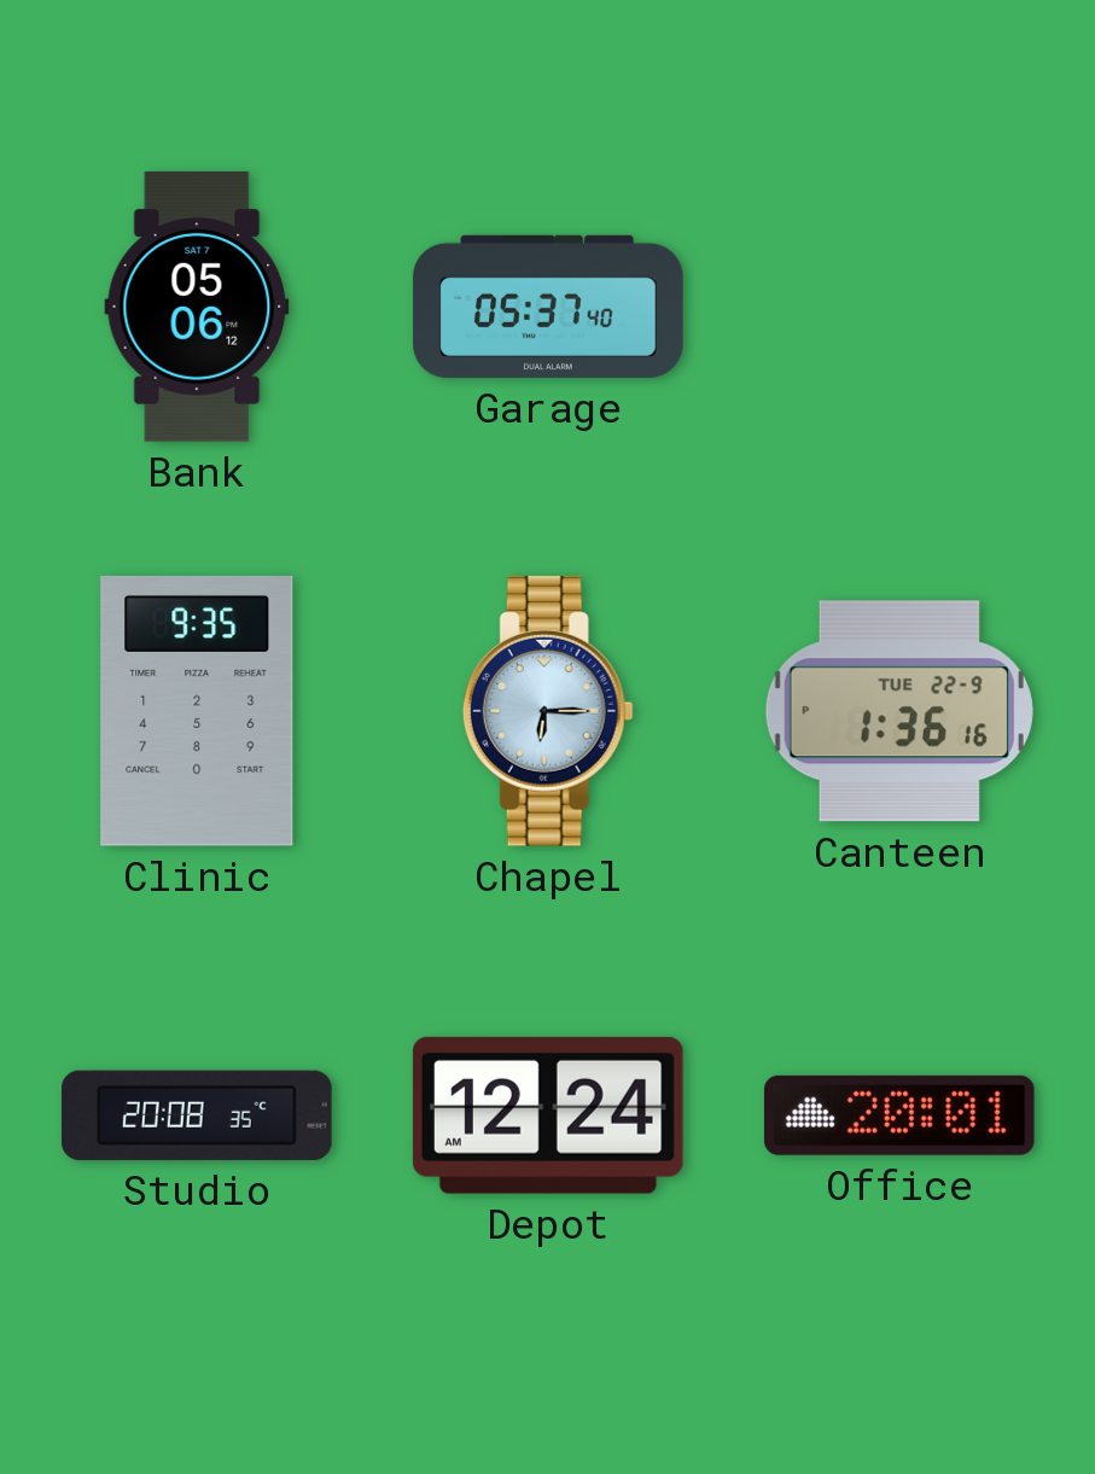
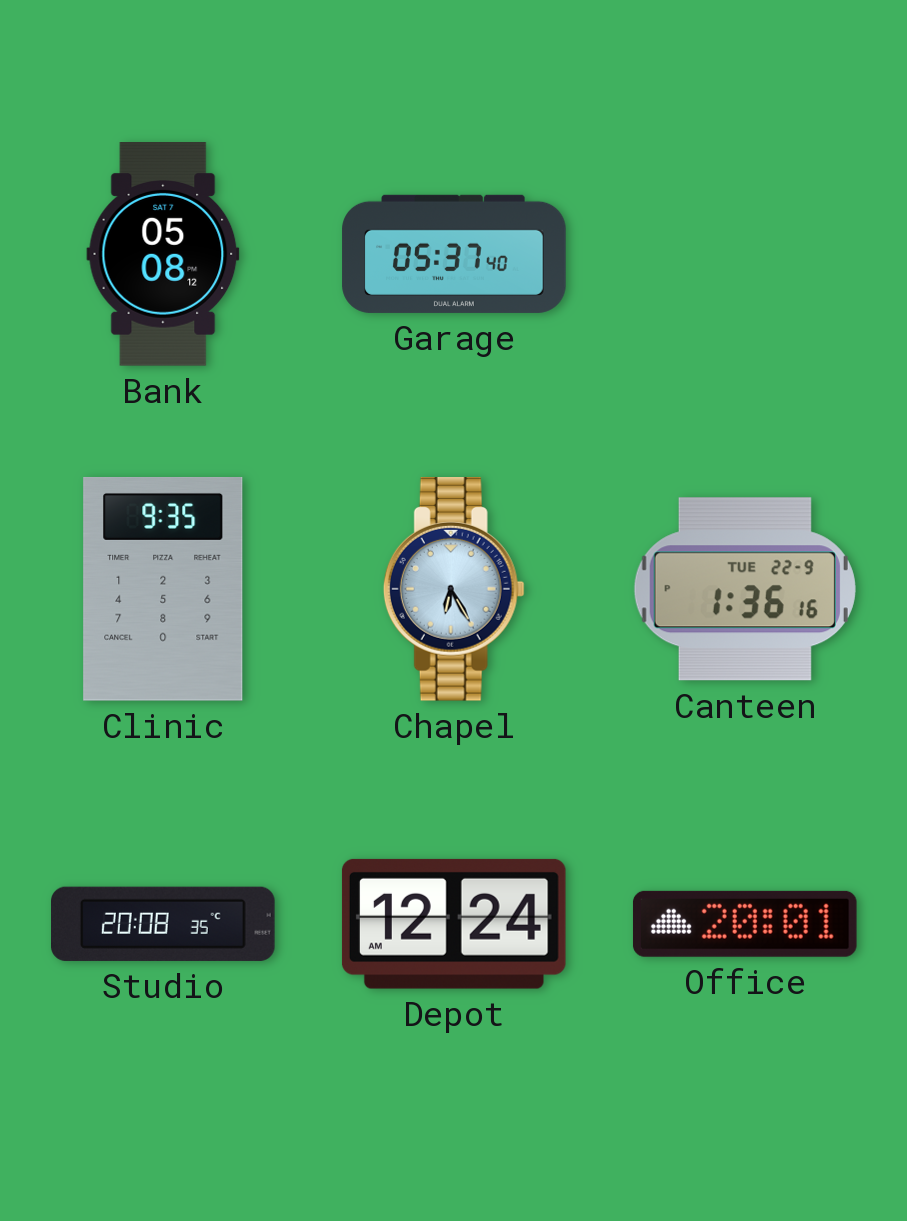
Bank: 05:06 -> 05:08 (163, 254)
Chapel: 6:15 -> 6:25 (454, 590)
